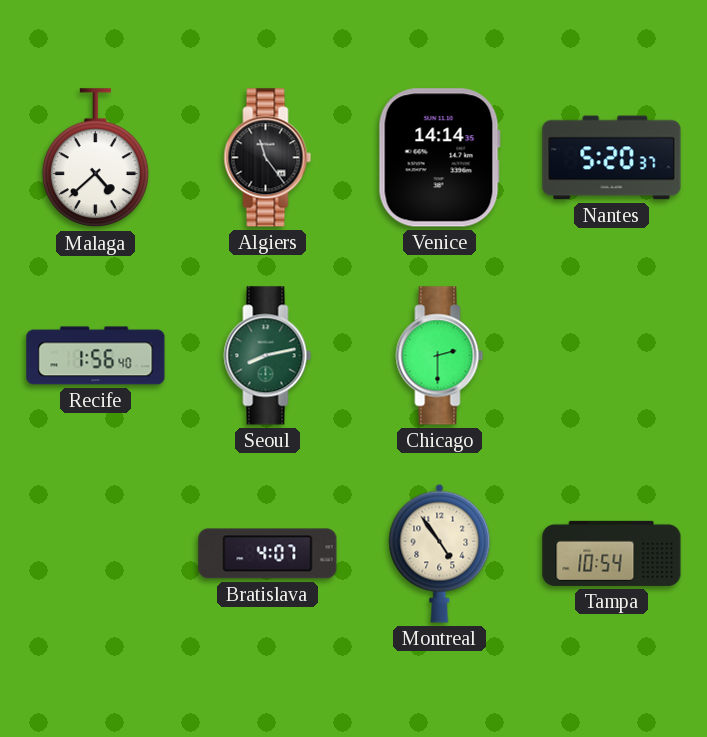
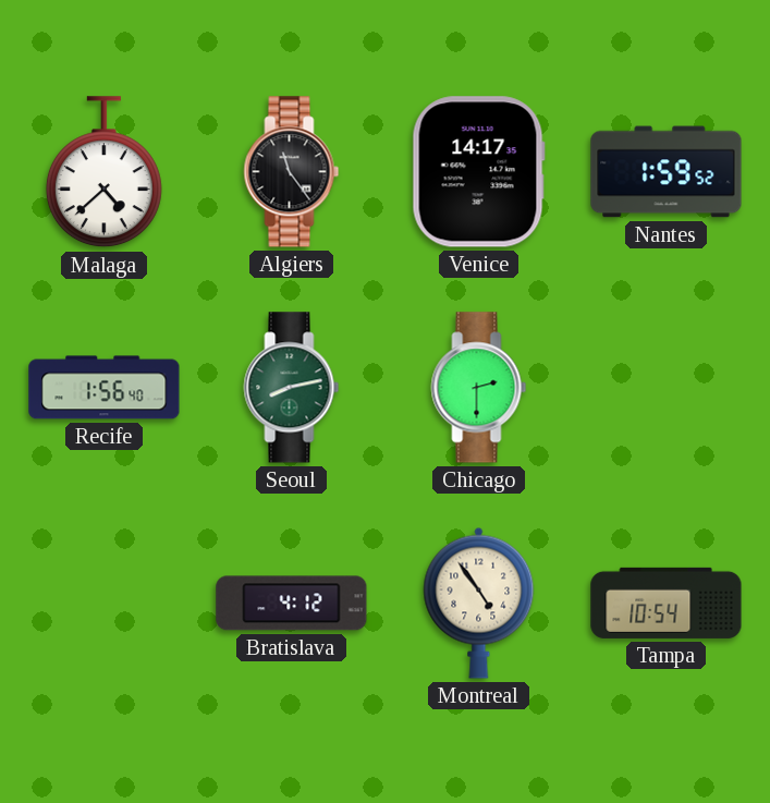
Venice: 14:14 -> 14:17 (478, 172)
Nantes: 5:20 -> 1:59 (667, 172)
Bratislava: 4:07 -> 4:12 (292, 604)
